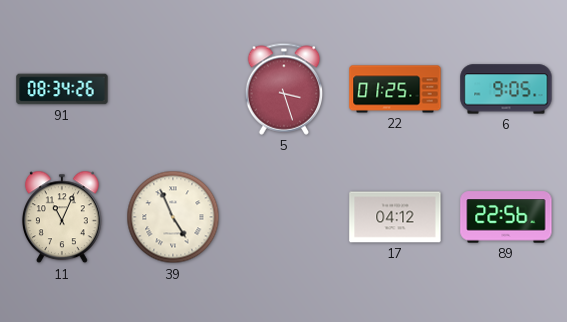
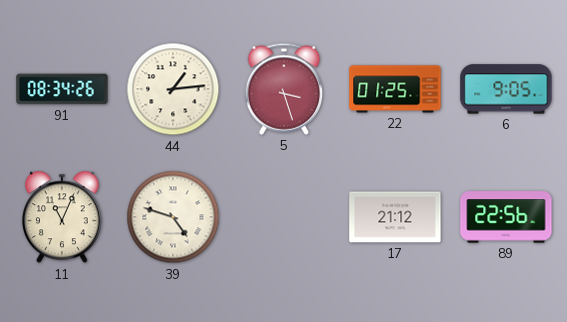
44: none -> 1:14 (173, 89)
39: 4:56 -> 4:48 (173, 217)
17: 04:12 -> 21:12 (395, 217)
